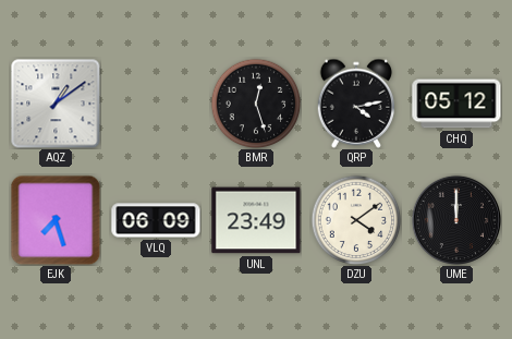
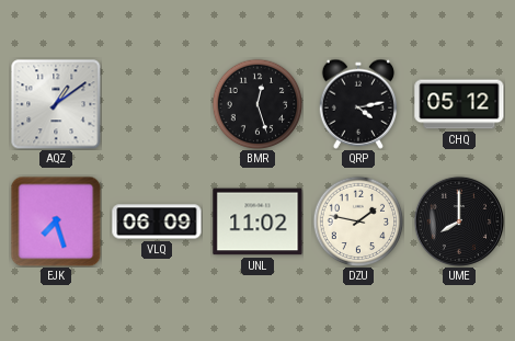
UNL: 23:49 -> 11:02 (257, 221)
DZU: 4:09 -> 1:47 (358, 221)
UME: 12:00 -> 8:00 (459, 221)
